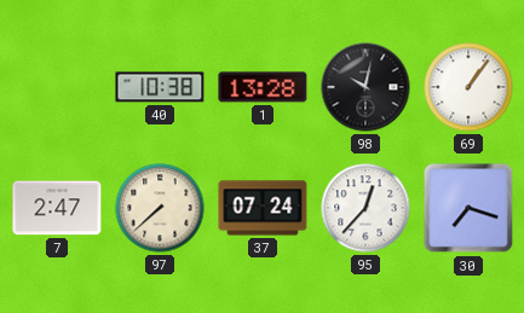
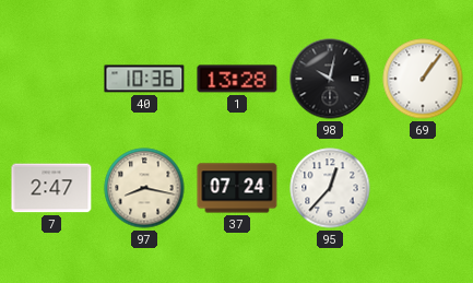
40: 10:38 -> 10:36 (144, 79)
97: 7:38 -> 8:17 (144, 188)
30: 7:18 -> none (468, 208)
